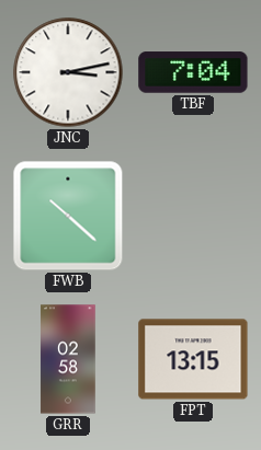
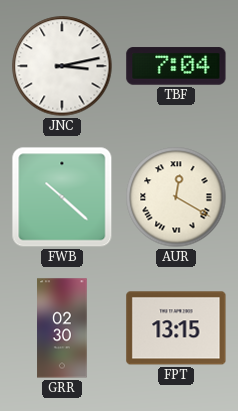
AUR: none -> 12:20 (176, 197)
GRR: 02:58 -> 02:30 (62, 328)
